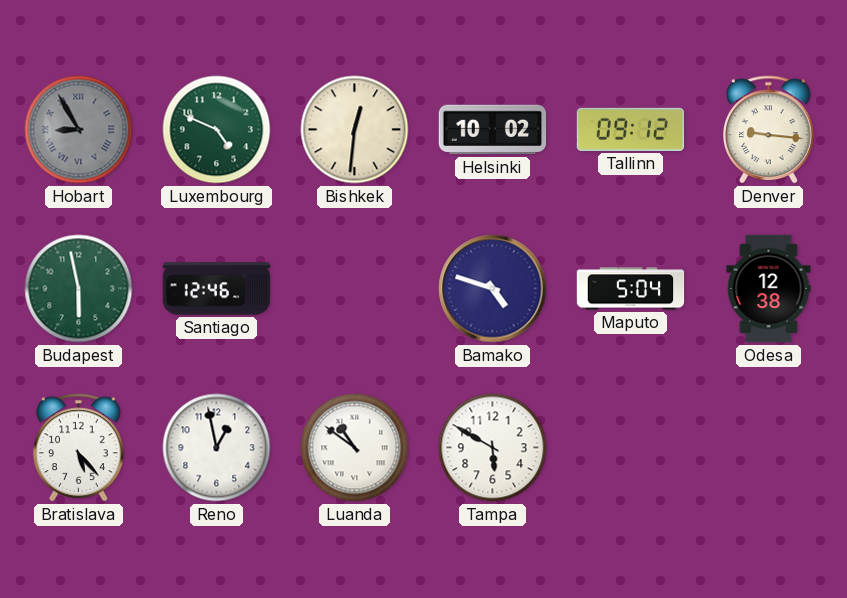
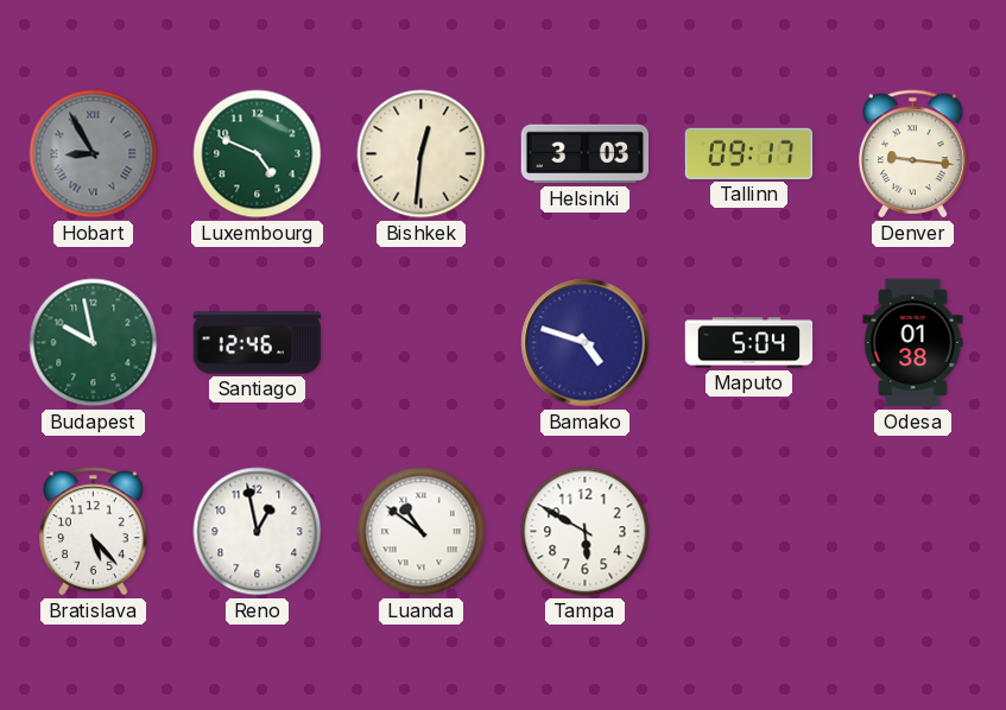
Helsinki: 10:02 -> 3:03 (586, 154)
Tallinn: 09:12 -> 09:17 (749, 153)
Budapest: 5:58 -> 9:58 (94, 343)
Odesa: 12:38 -> 01:38 (913, 343)
